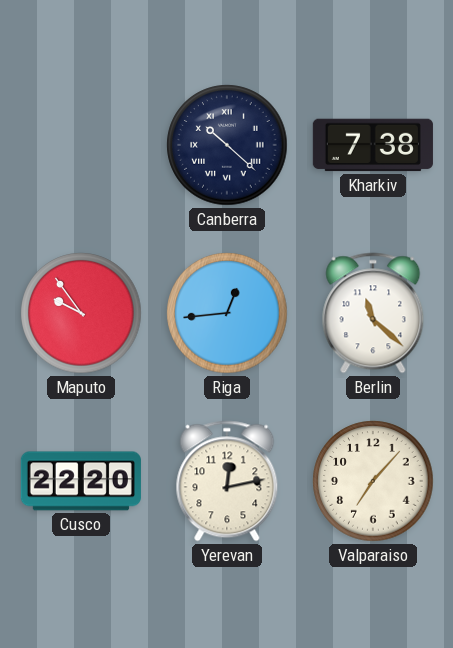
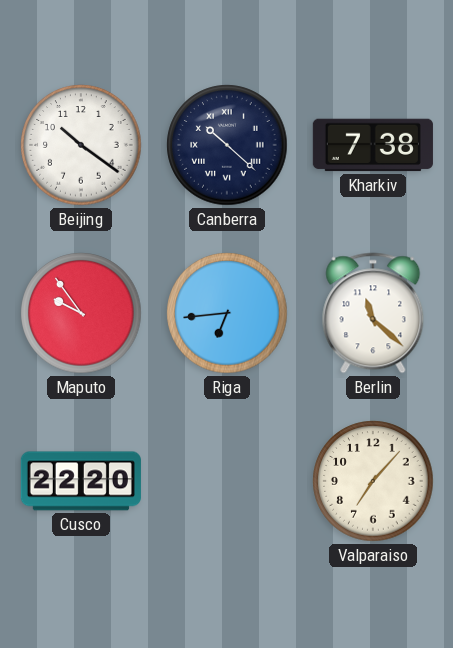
Beijing: none -> 10:21 (81, 145)
Riga: 12:44 -> 6:44 (227, 313)
Yerevan: 12:13 -> none (227, 481)
